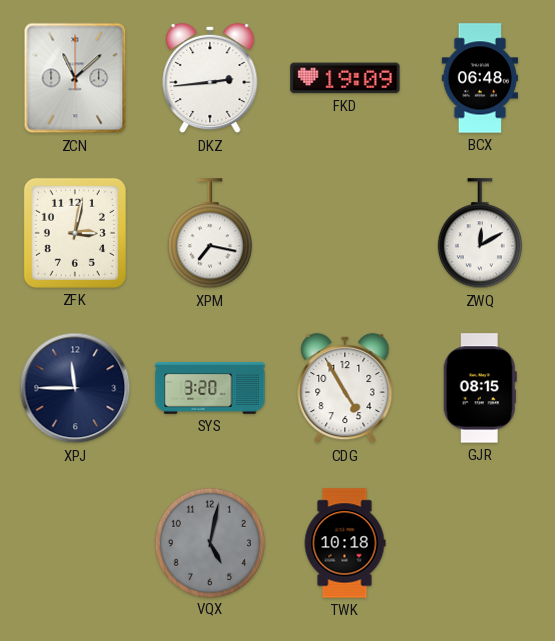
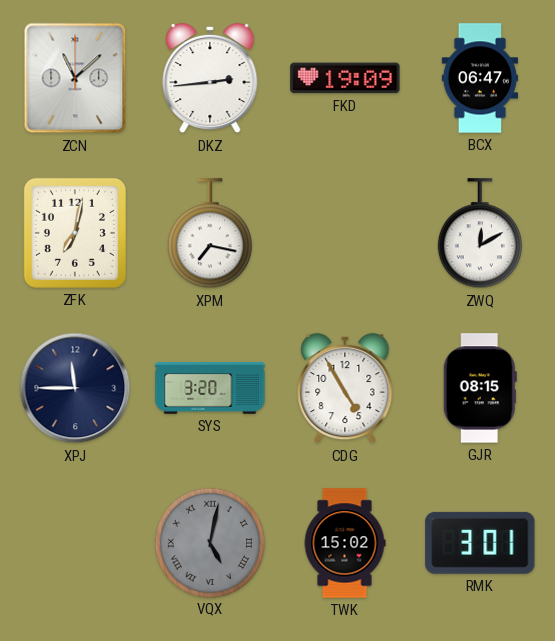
BCX: 06:48 -> 06:47 (479, 78)
ZFK: 3:02 -> 7:02 (75, 233)
VQX numerals: Arabic -> Roman (209, 542)
TWK: 10:18 -> 15:02 (345, 543)
RMK: none -> 3:01 (480, 543)
